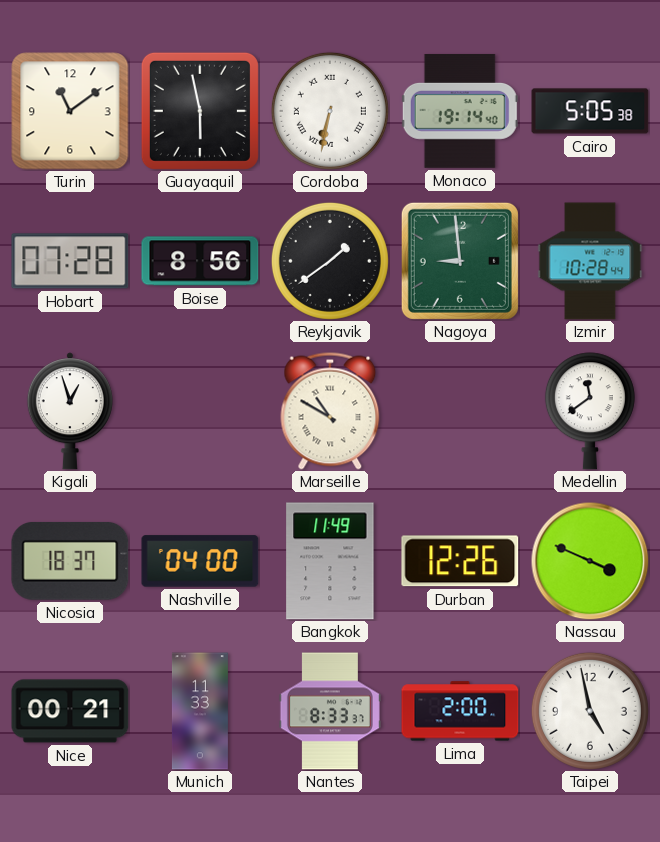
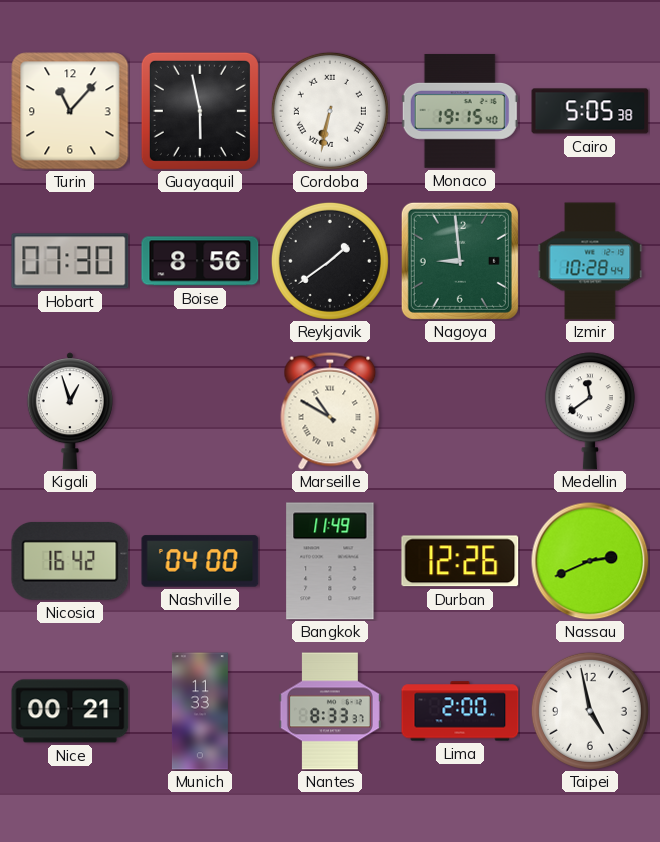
Turin: 11:09 -> 11:07 (70, 111)
Monaco: 19:14 -> 19:15 (460, 111)
Hobart: 07:28 -> 07:30 (70, 261)
Nicosia: 18:37 -> 16:42 (70, 561)
Nassau: 3:49 -> 2:41 (590, 561)
